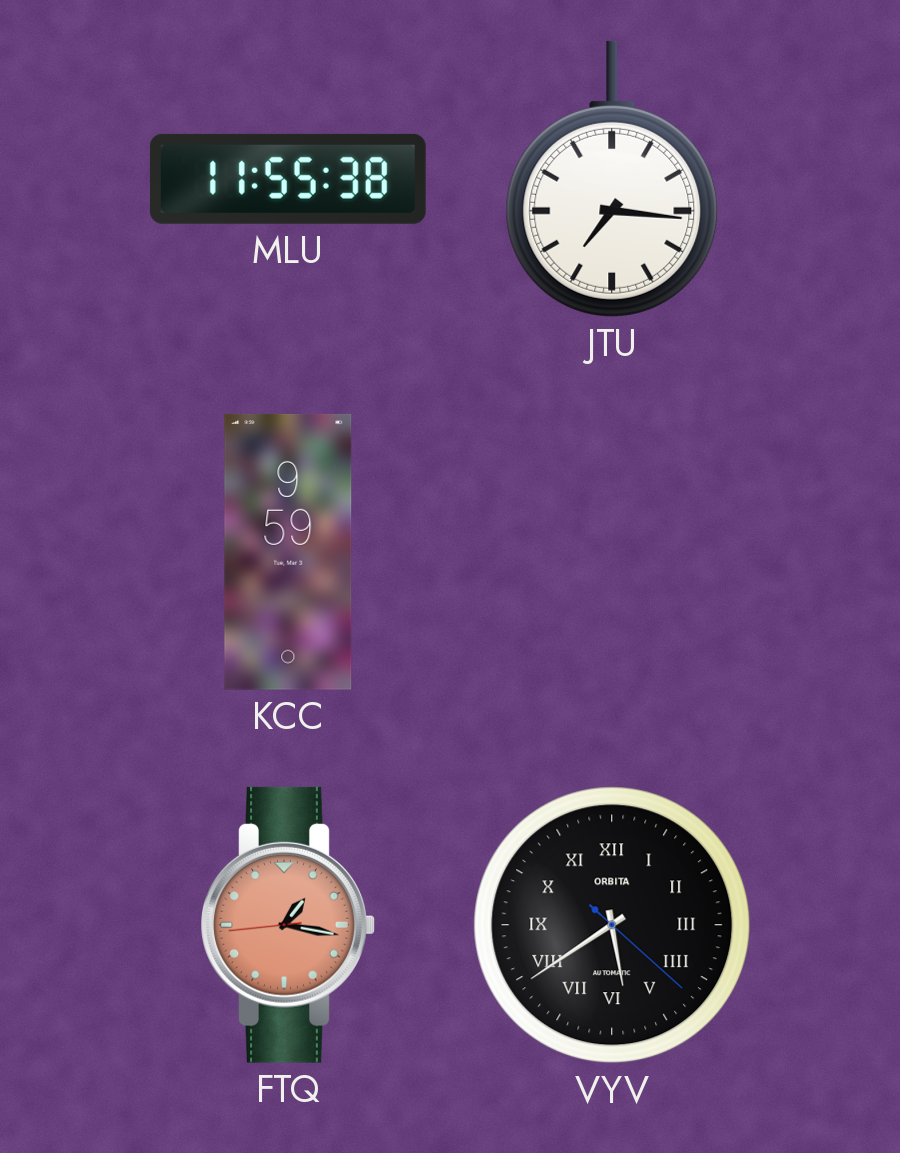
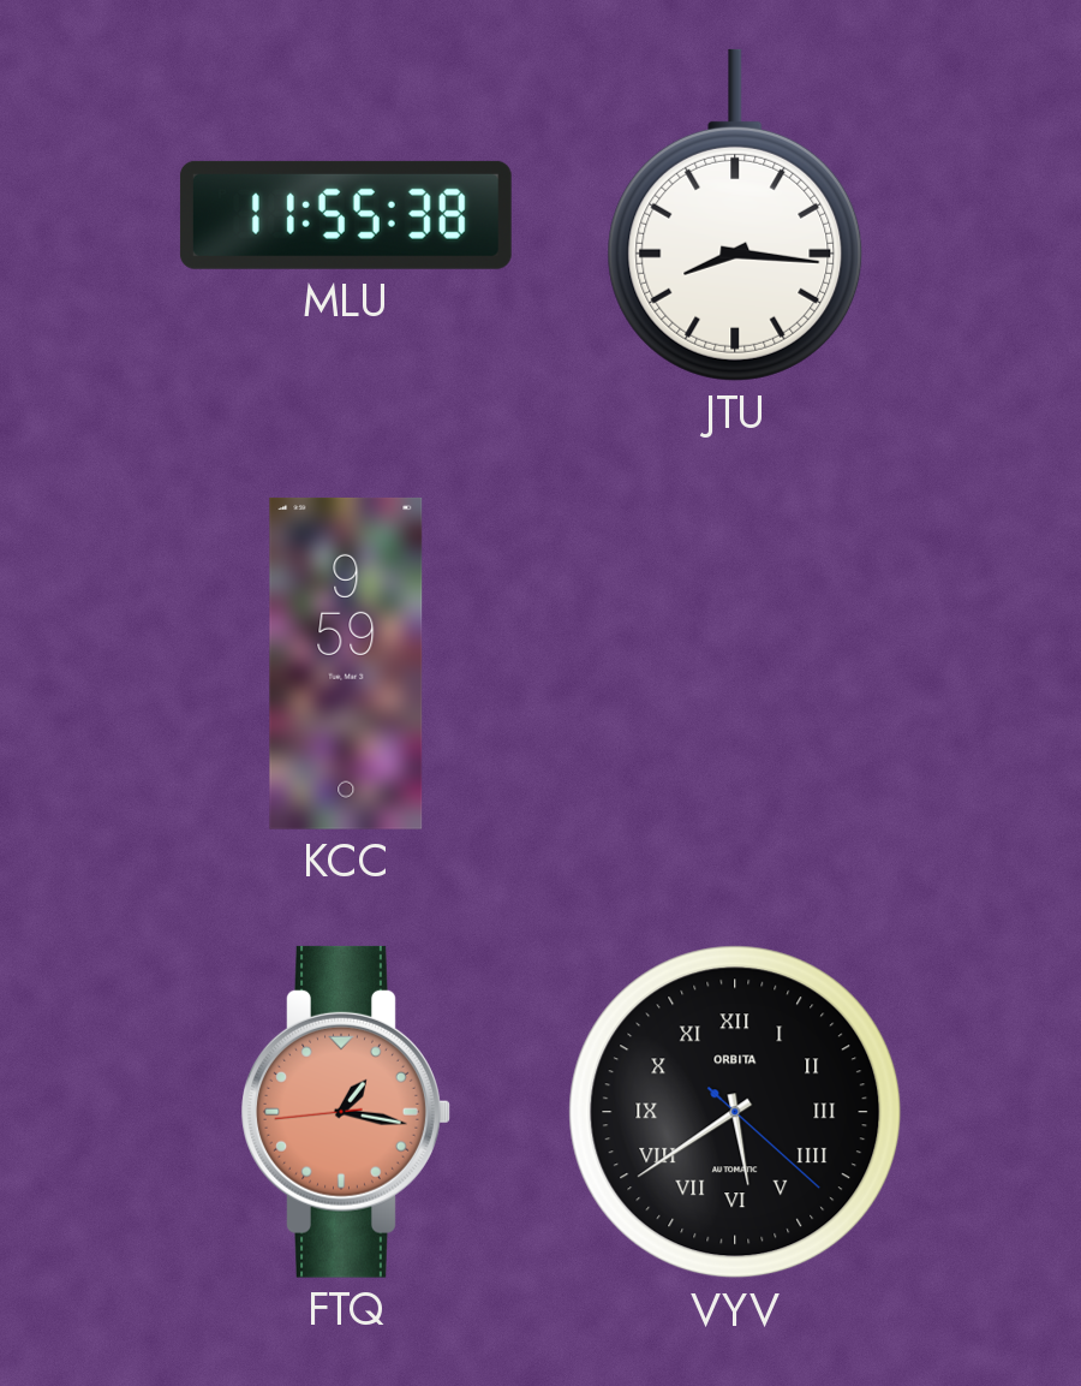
JTU: 7:16 -> 8:16 (735, 215)
